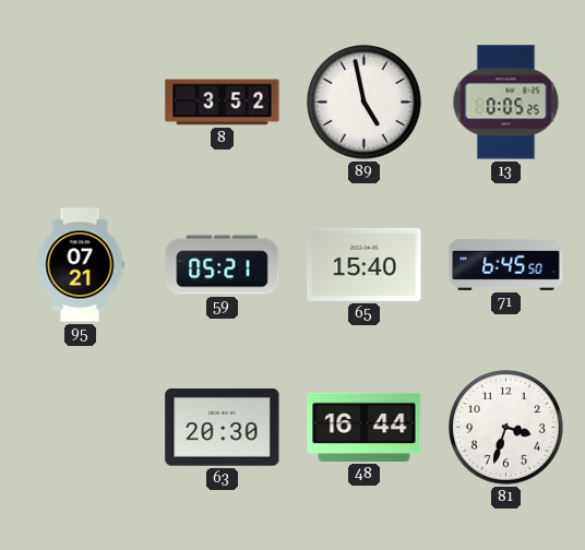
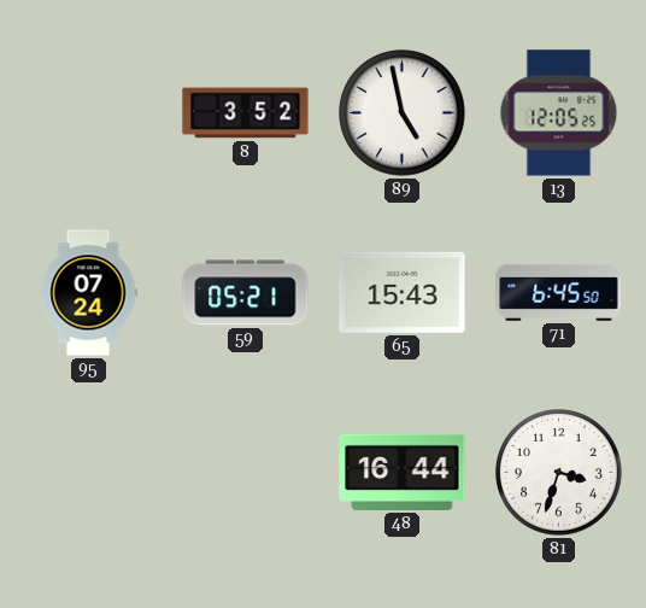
13: 0:05 -> 12:05 (559, 113)
95: 07:21 -> 07:24 (88, 293)
65: 15:40 -> 15:43 (403, 292)
63: 20:30 -> none (223, 428)
